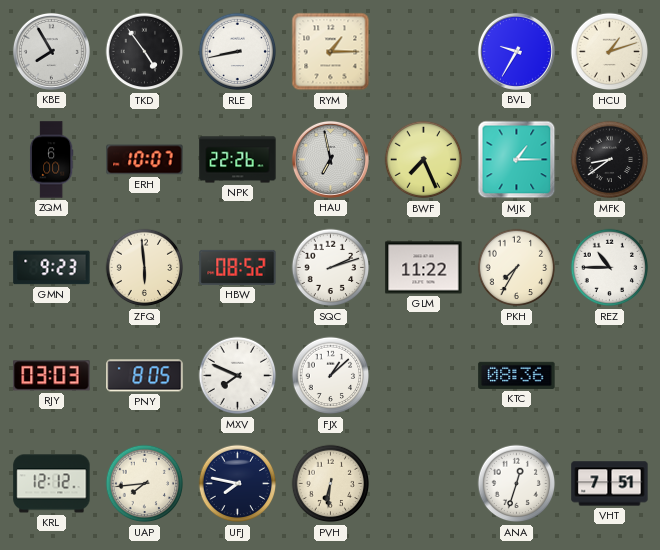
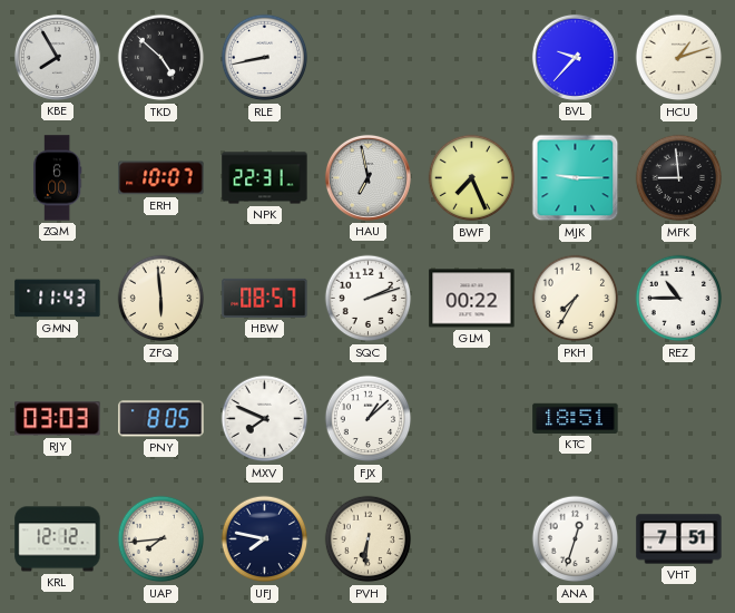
TKD: 4:54 -> 4:52 (161, 58)
RYM: 1:15 -> none (331, 52)
BVL: 9:35 -> 9:37 (575, 57)
NPK: 22:26 -> 22:31 (265, 178)
MJK: 1:15 -> 9:15 (576, 178)
MFK: 8:39 -> 8:59 (679, 178)
GMN: 9:23 -> 11:43 (58, 299)
HBW: 08:52 -> 08:57 (265, 298)
GLM: 11:22 -> 00:22 (472, 299)
KTC: 08:36 -> 18:51 (576, 418)
